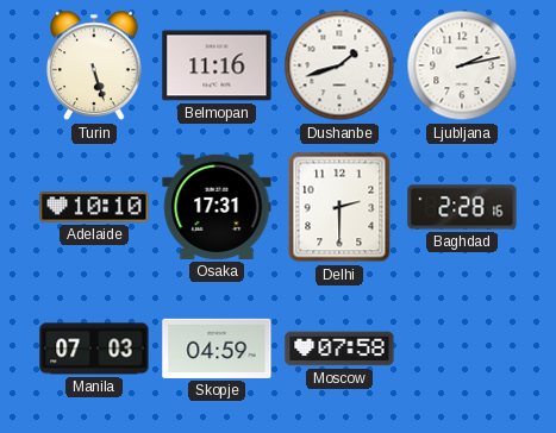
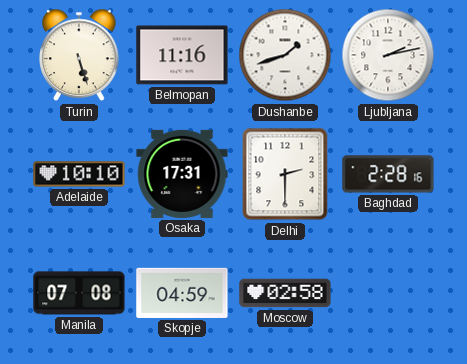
Manila: 07:03 -> 07:08 (79, 293)
Moscow: 07:58 -> 02:58 (285, 293)
